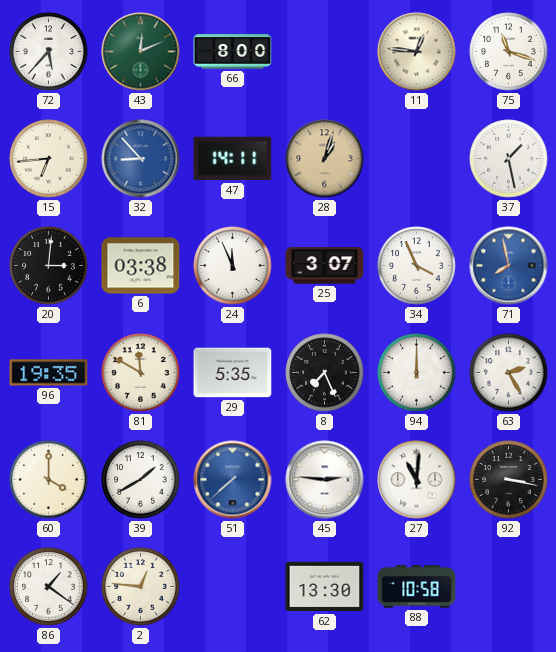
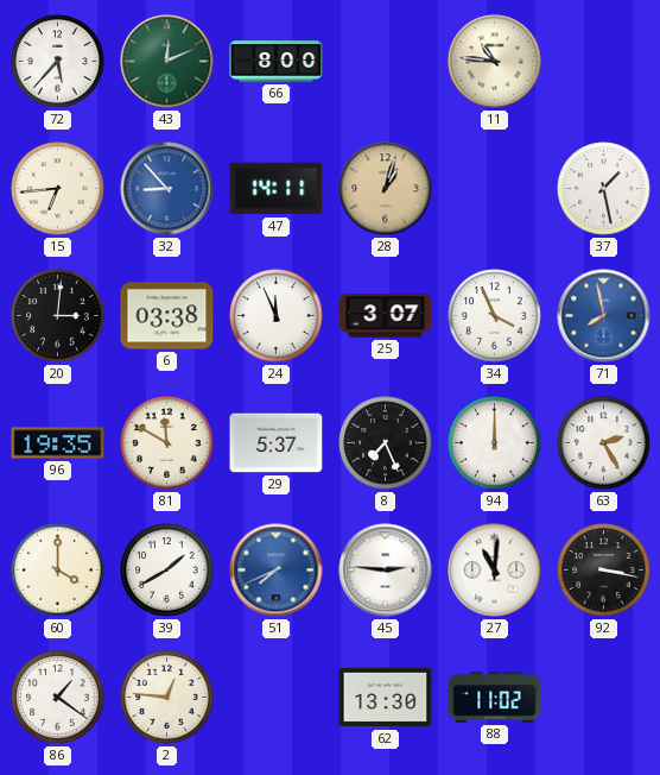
11: 12:46 -> 10:46 (495, 62)
75: 11:18 -> none (509, 52)
29: 5:35 -> 5:37 (277, 443)
51: 7:38 -> 7:41 (277, 571)
88: 10:58 -> 11:02 (495, 698)
